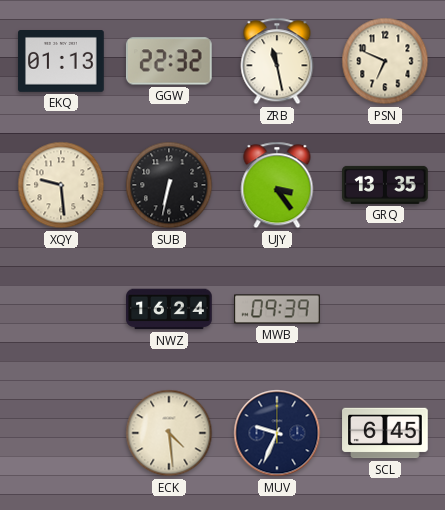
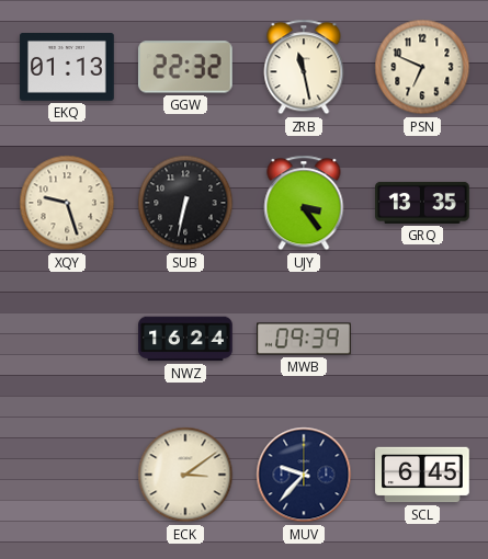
XQY: 9:29 -> 9:27 (67, 203)
ECK: 4:29 -> 3:09 (185, 475)
MUV: 9:34 -> 9:37 (304, 475)
